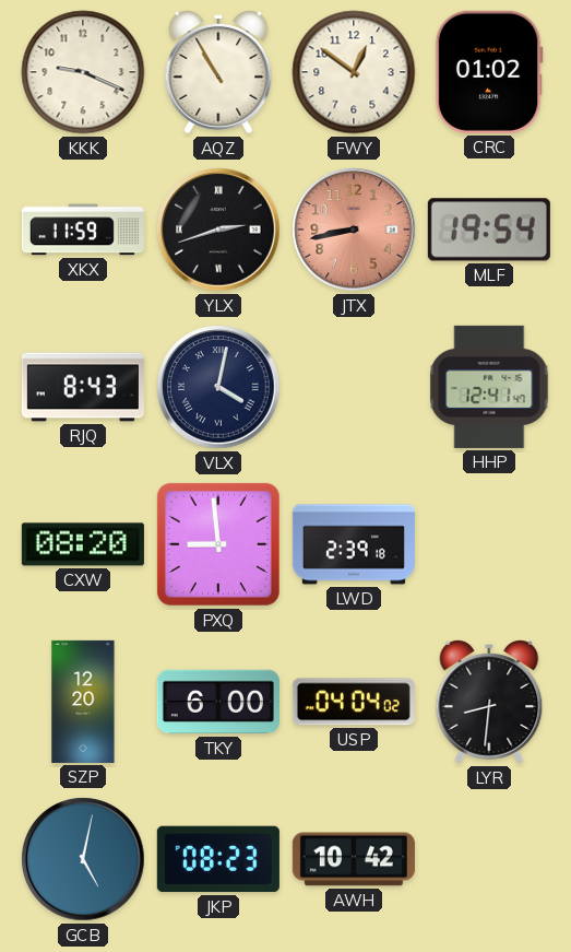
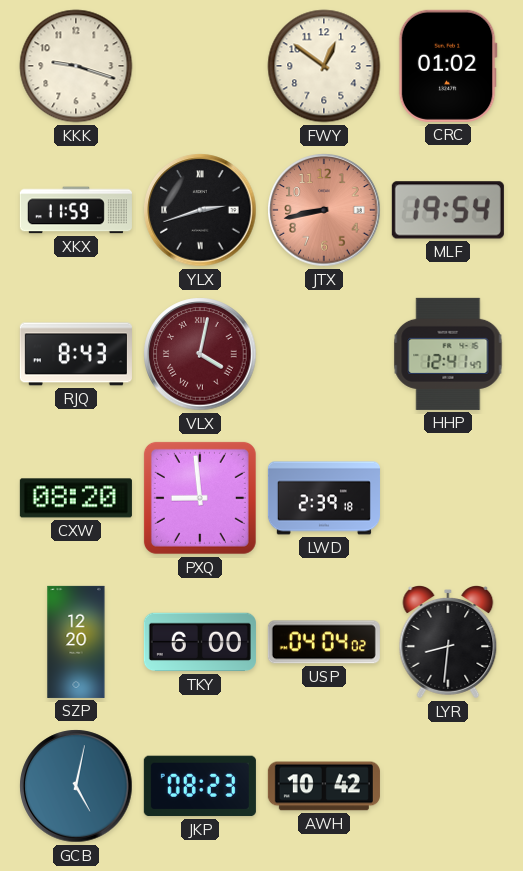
KKK: 9:19 -> 9:18 (76, 66)
AQZ: 10:55 -> none (218, 73)
VLX dial: navy -> burgundy (200, 354)
